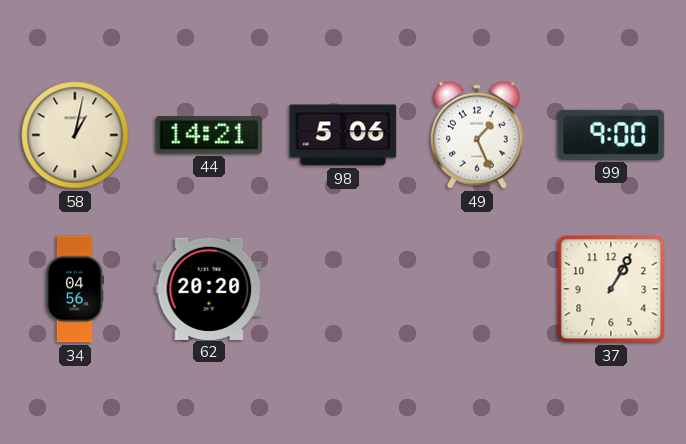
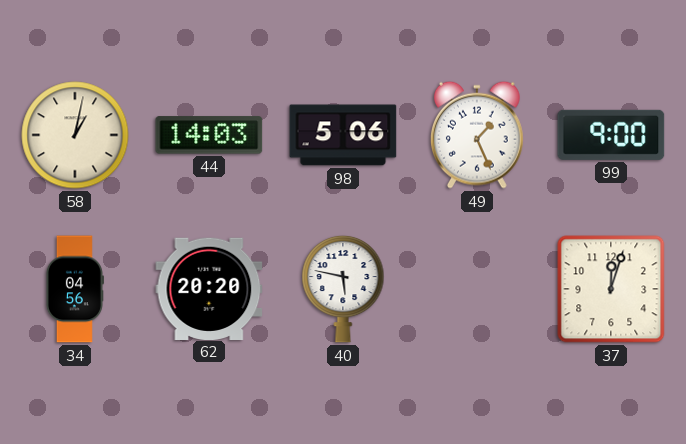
44: 14:21 -> 14:03 (209, 135)
40: none -> 5:47 (343, 289)
37: 1:05 -> 12:03 (611, 289)
